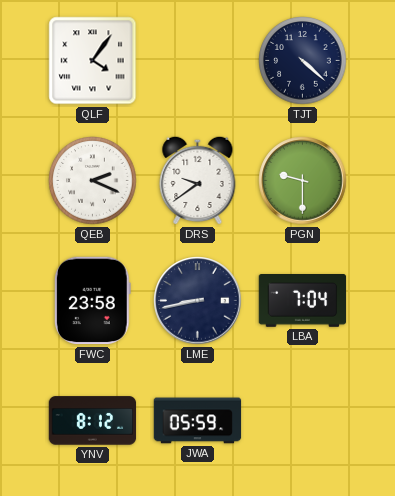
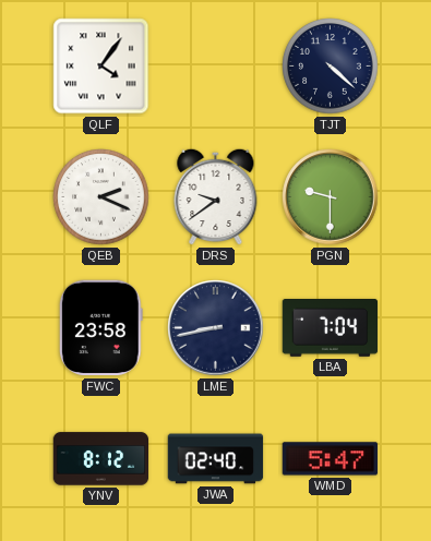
JWA: 05:59 -> 02:40 (216, 459)
WMD: none -> 5:47 (331, 459)
